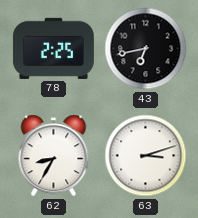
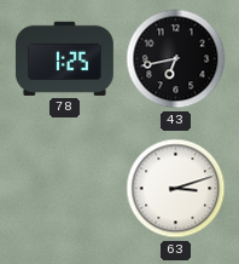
78: 2:25 -> 1:25 (64, 58)
62: 8:35 -> none (54, 156)
